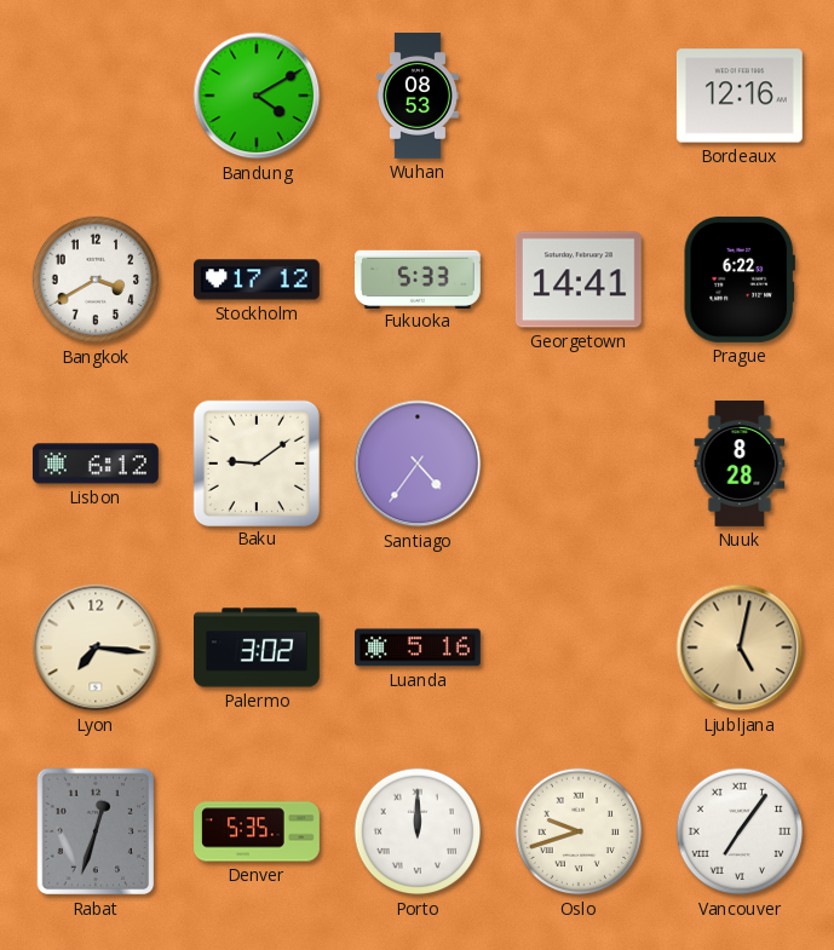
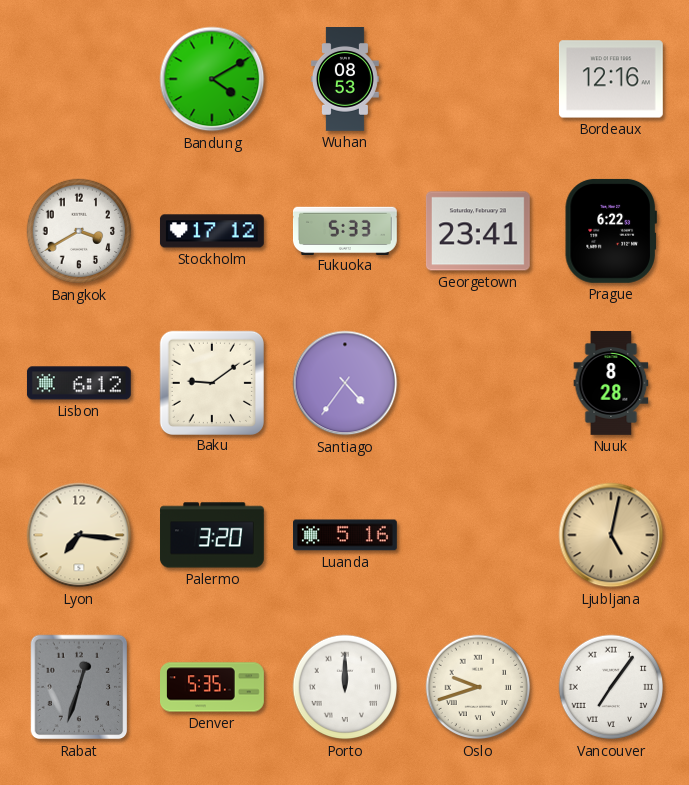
Georgetown: 14:41 -> 23:41 (478, 231)
Palermo: 3:02 -> 3:20 (213, 535)
